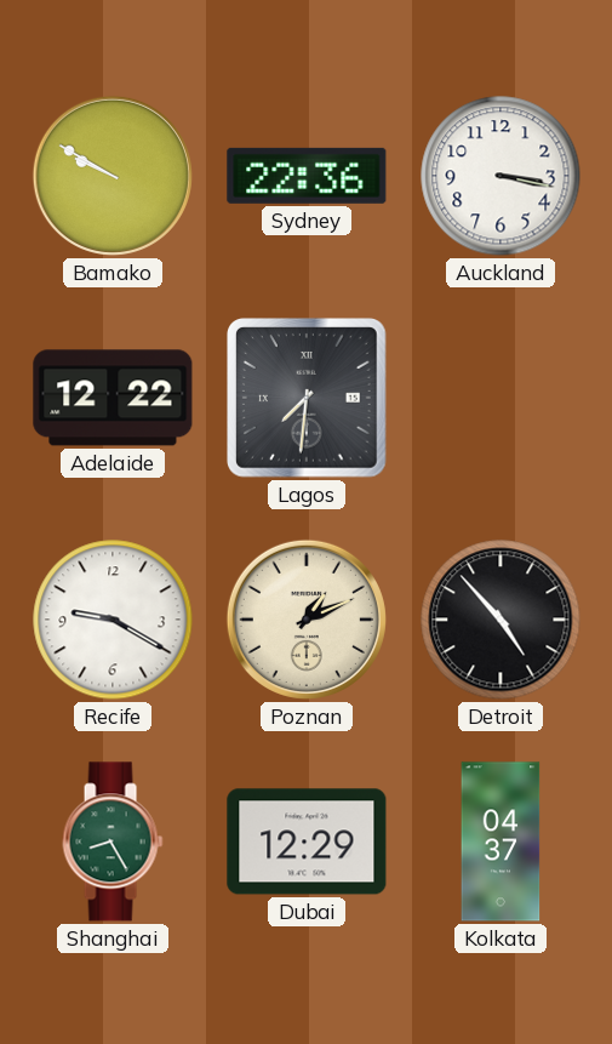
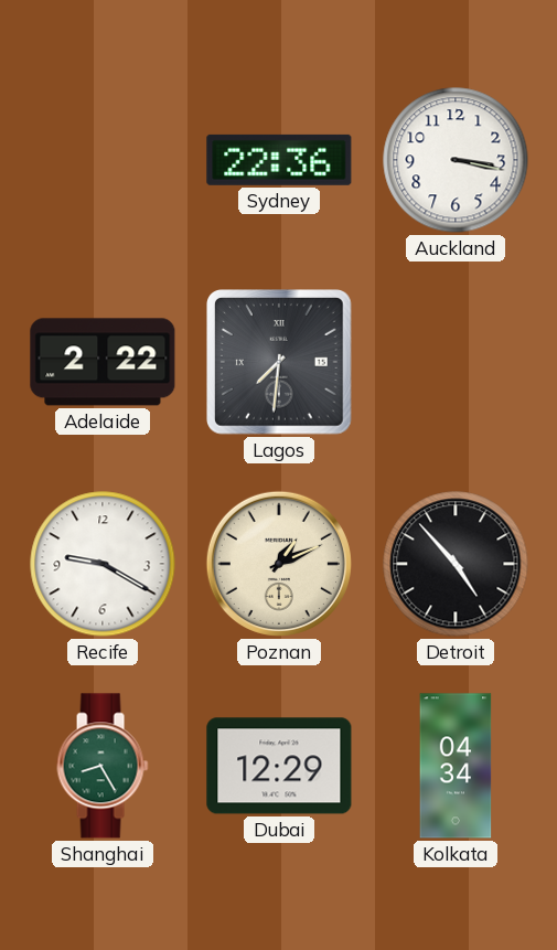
Bamako: 9:50 -> none (113, 176)
Adelaide: 12:22 -> 2:22 (103, 362)
Kolkata: 04:37 -> 04:34 (456, 766)
